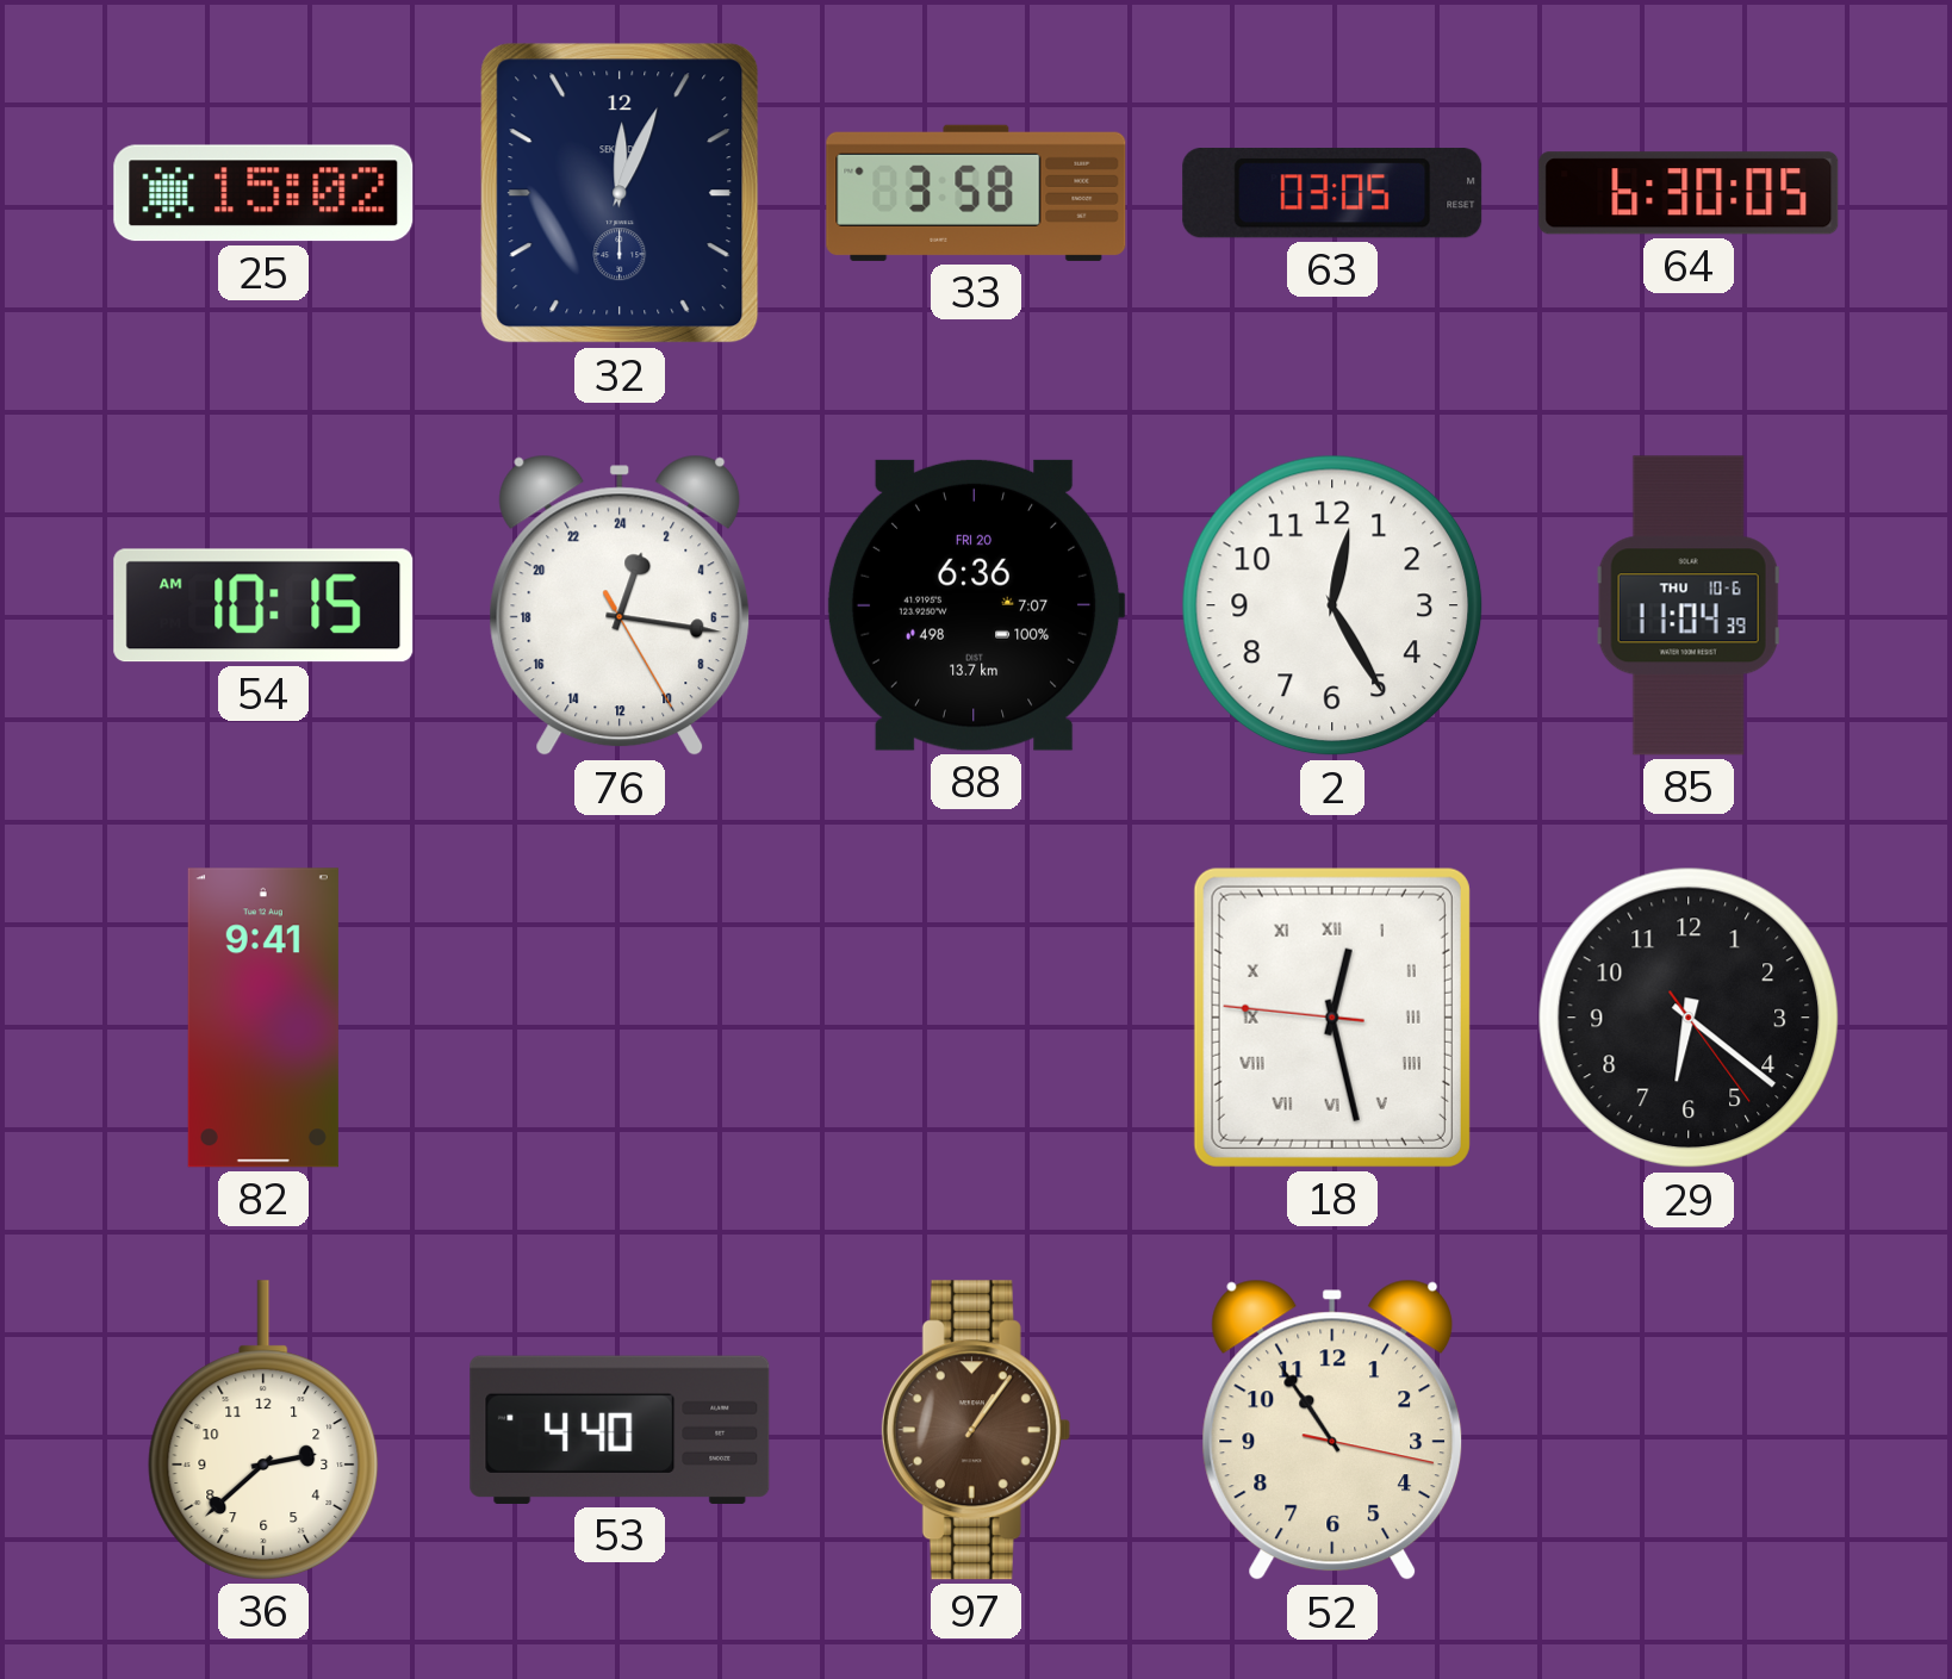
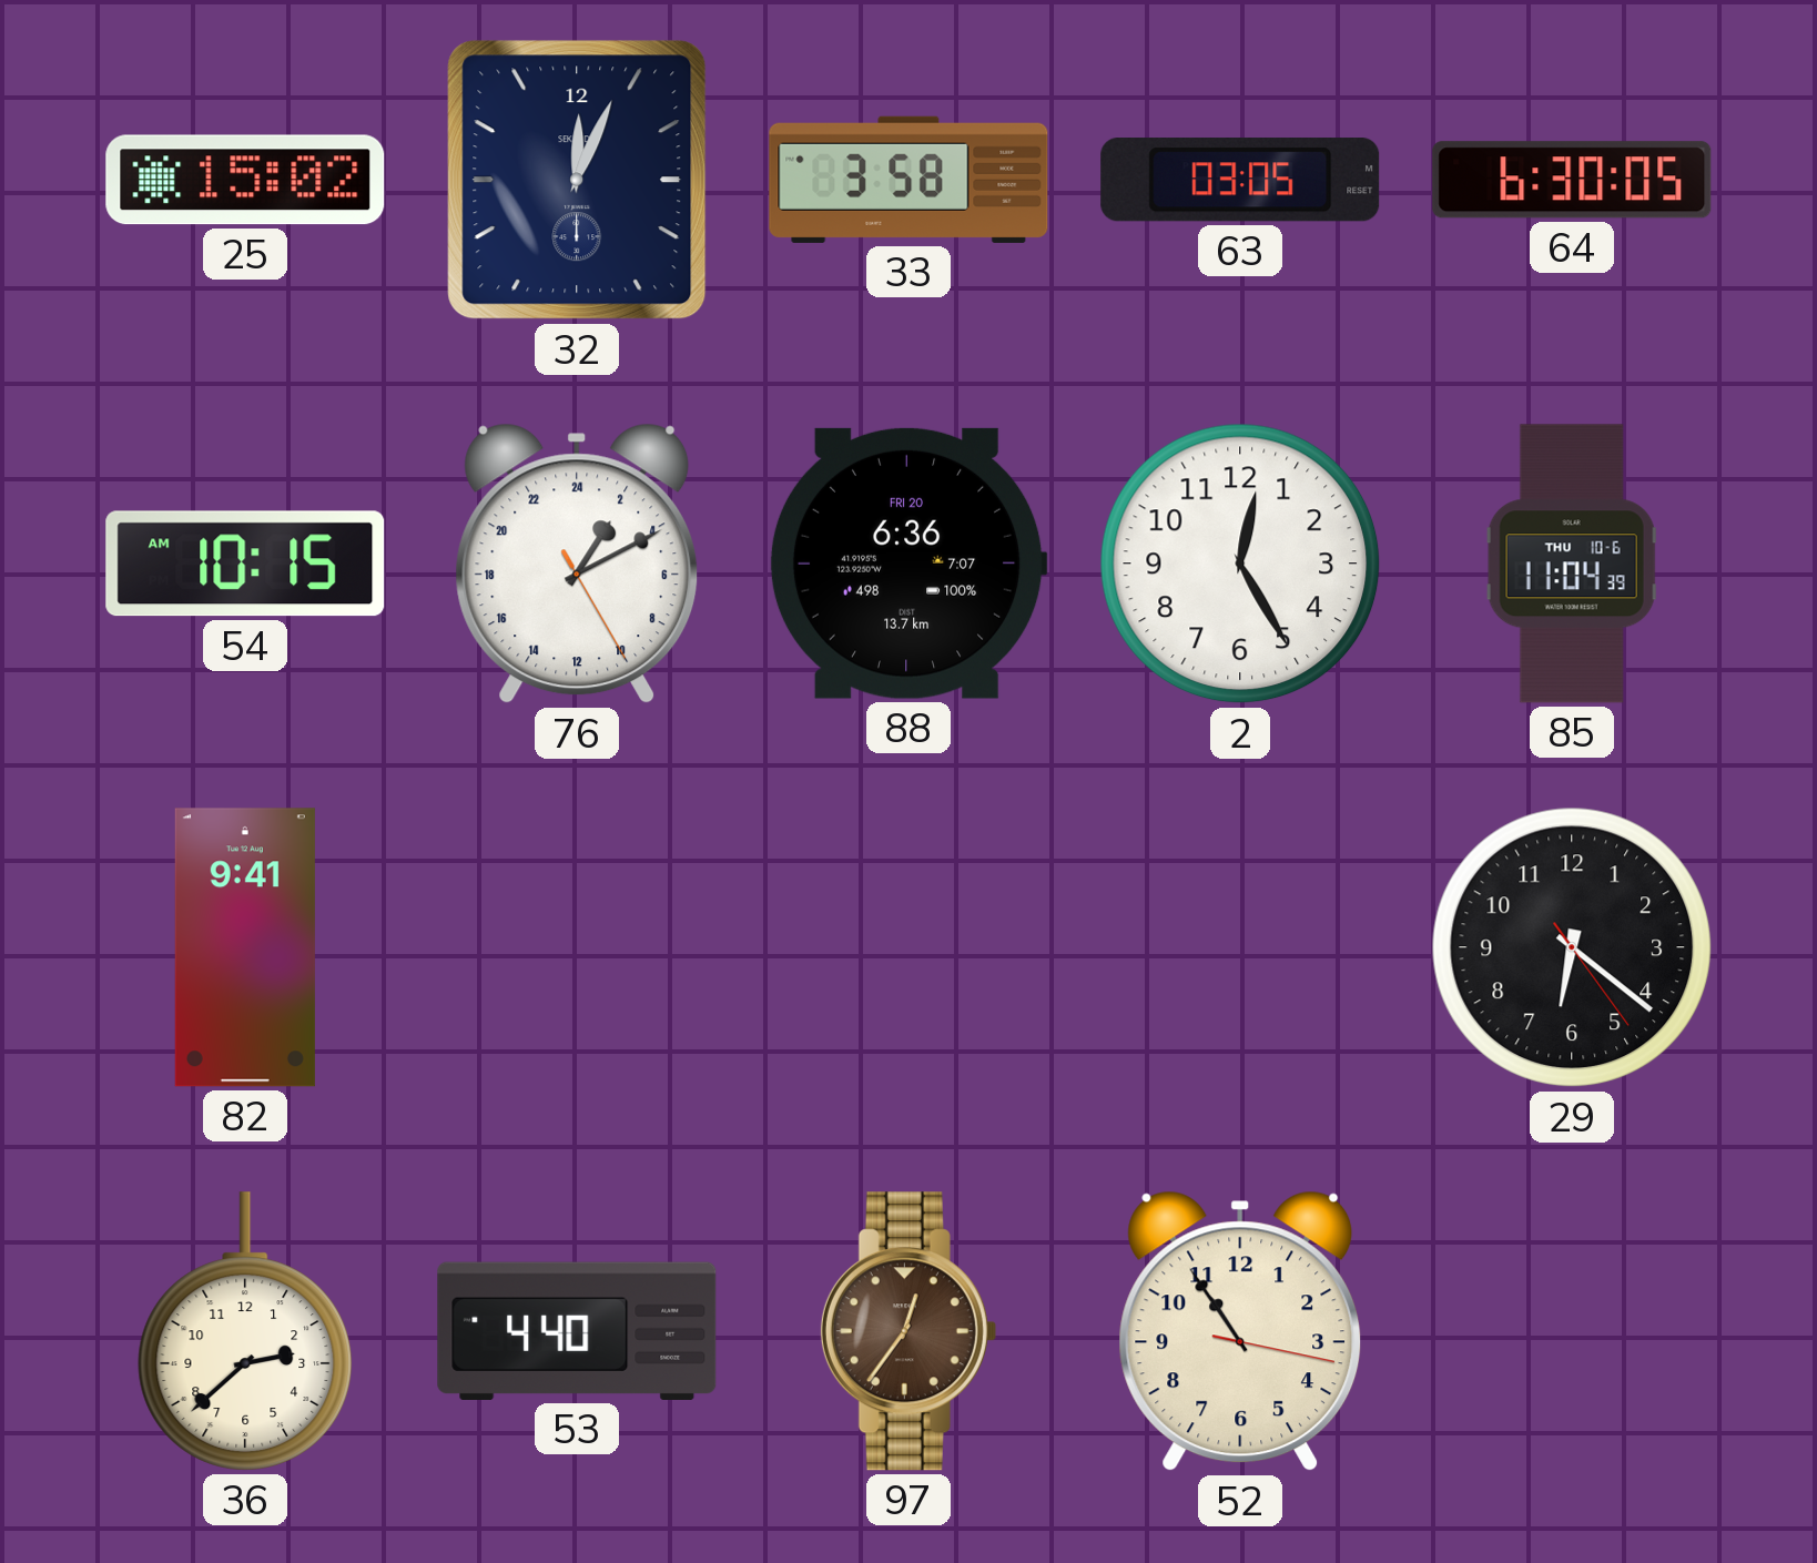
76: 1:16 -> 2:10 (577, 564)
18: 12:27 -> none (1332, 1018)
97: 1:06 -> 12:36 (908, 1331)
